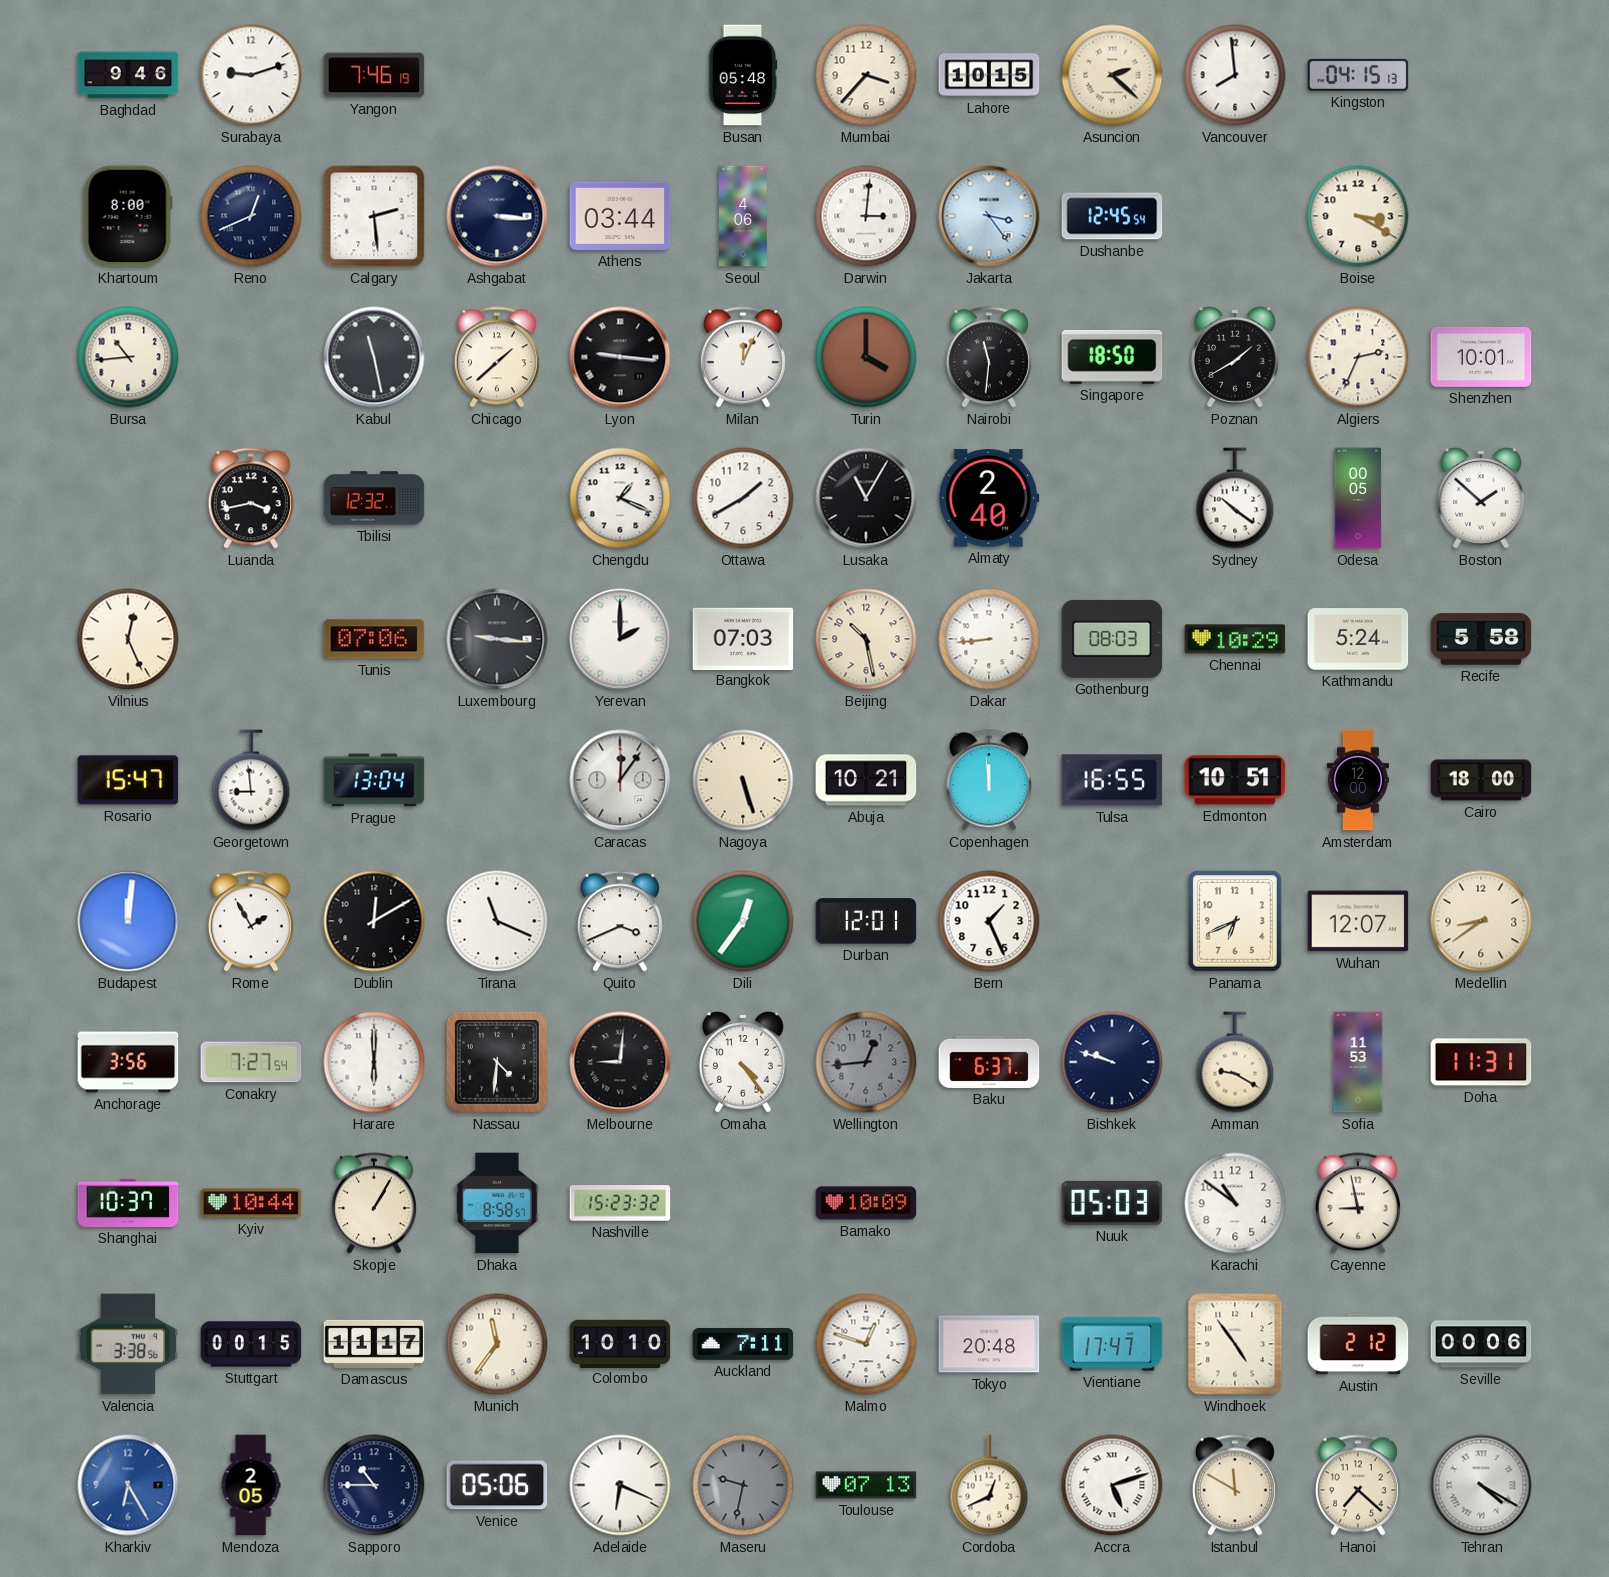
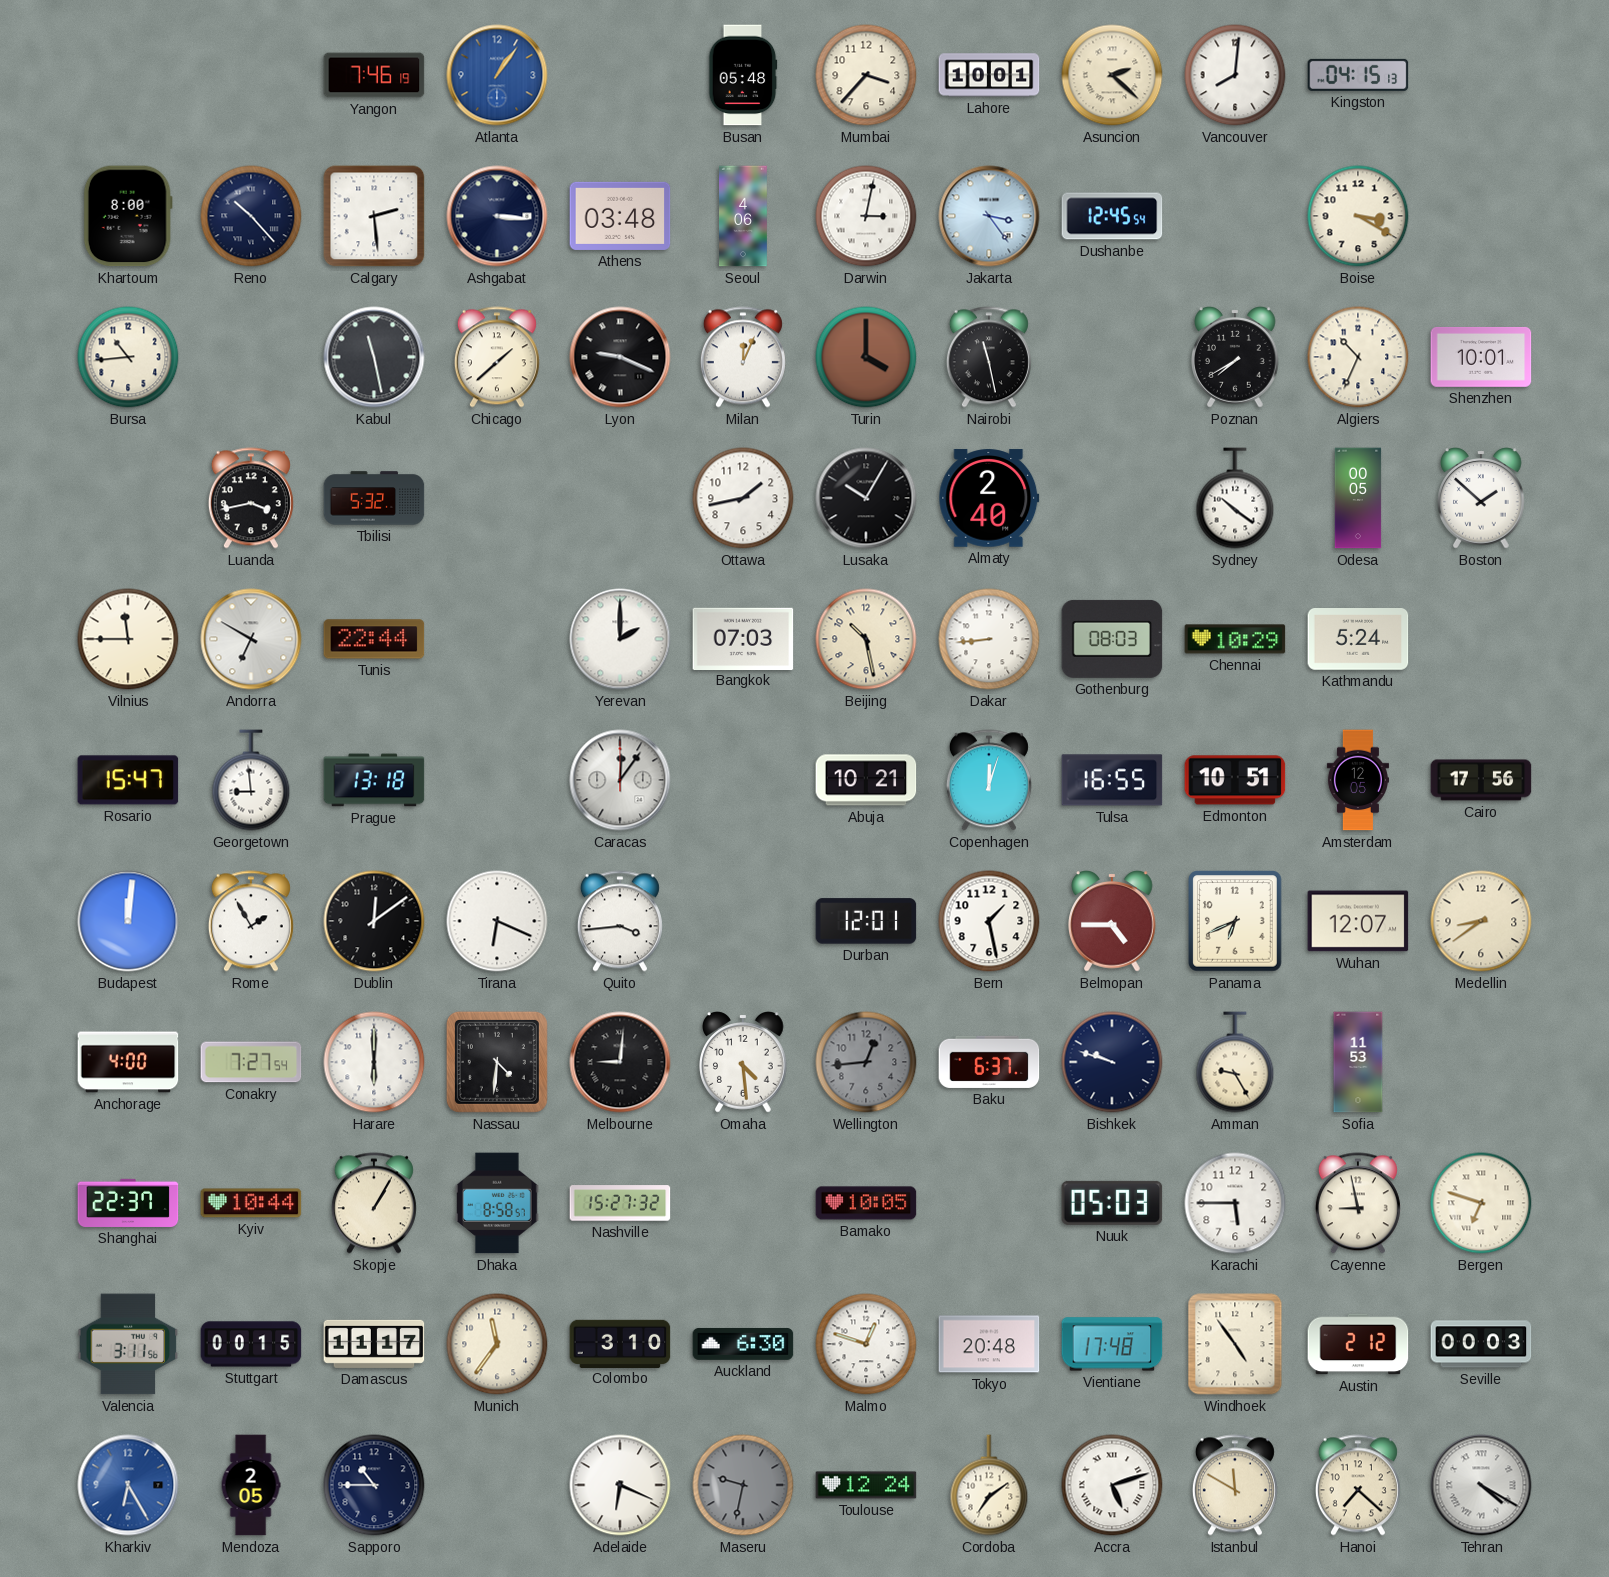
Baghdad: 9:46 -> none (128, 75)
Surabaya: 9:12 -> none (251, 75)
Atlanta: none -> 1:06 (497, 75)
Lahore: 10:15 -> 10:01 (989, 75)
Vancouver: 7:59 -> 8:01 (1235, 75)
Reno: 12:41 -> 10:23 (251, 216)
Athens: 03:44 -> 03:48 (620, 216)
Darwin: 3:01 -> 3:02 (866, 216)
Lyon: 9:16 -> 9:19 (620, 357)
Nairobi: 11:31 -> 11:28 (989, 357)
Singapore: 18:50 -> none (1112, 357)
Poznan: 1:40 -> 7:40 (1236, 357)
Algiers: 2:34 -> 10:34 (1358, 357)
Tbilisi: 12:32 -> 5:32 (374, 498)
Chengdu: 1:19 -> none (620, 498)
Ottawa: 1:40 -> 1:43 (743, 498)
Lusaka: 11:05 -> 10:05 (866, 498)
Vilnius: 12:26 -> 11:45 (128, 639)
Andorra: none -> 6:50 (251, 639)
Tunis: 07:06 -> 22:44 (374, 639)
Luxembourg: 9:16 -> none (497, 639)
Recife: 5:58 -> none (1481, 639)
Prague: 13:04 -> 13:18 (374, 780)
Nagoya: 5:27 -> none (743, 780)
Copenhagen: 11:59 -> 12:03 (989, 780)
Amsterdam: 12:00 -> 12:05 (1358, 780)
Cairo: 18:00 -> 17:56 (1481, 780)
Dublin: 12:10 -> 12:09 (374, 921)
Tirana: 11:19 -> 6:19 (497, 921)
Quito: 3:41 -> 3:44 (620, 921)
Dili: 12:36 -> none (743, 921)
Bern: 1:26 -> 1:28 (989, 921)
Belmopan: none -> 4:45 (1113, 921)
Anchorage: 3:56 -> 4:00 (128, 1062)
Omaha: 4:24 -> 4:29 (744, 1062)
Amman: 9:20 -> 9:25 (1235, 1062)
Doha: 11:31 -> none (1481, 1062)
Shanghai: 10:37 -> 22:37 (128, 1203)
Nashville: 15:23 -> 15:27 (620, 1203)
Bamako: 10:09 -> 10:05 (866, 1203)
Karachi: 10:51 -> 5:45 (1235, 1203)
Bergen: none -> 6:48 (1481, 1203)
Valencia: 3:38 -> 3:11 (128, 1344)
Colombo: 10:10 -> 3:10 (620, 1343)
Auckland: 7:11 -> 6:30 (743, 1344)
Vientiane: 17:47 -> 17:48 (1112, 1344)
Seville: 00:06 -> 00:03 (1481, 1344)
Venice: 05:06 -> none (497, 1485)
Toulouse: 07:13 -> 12:24 (866, 1485)
Cordoba: 12:41 -> 7:09 (989, 1485)
